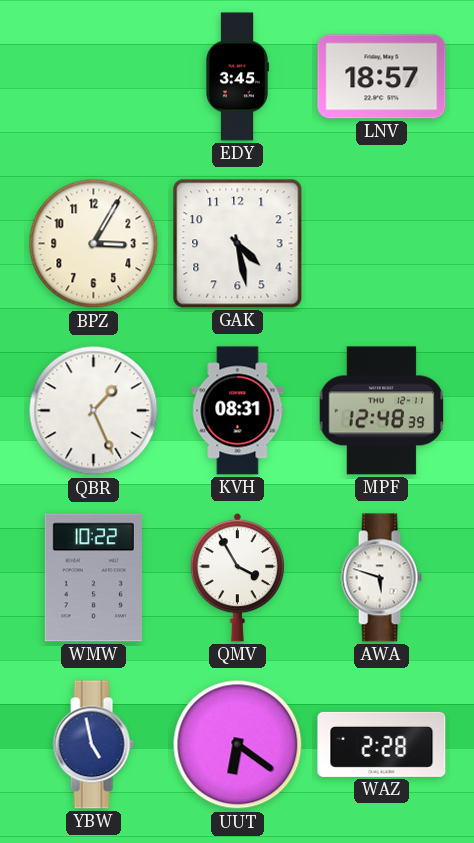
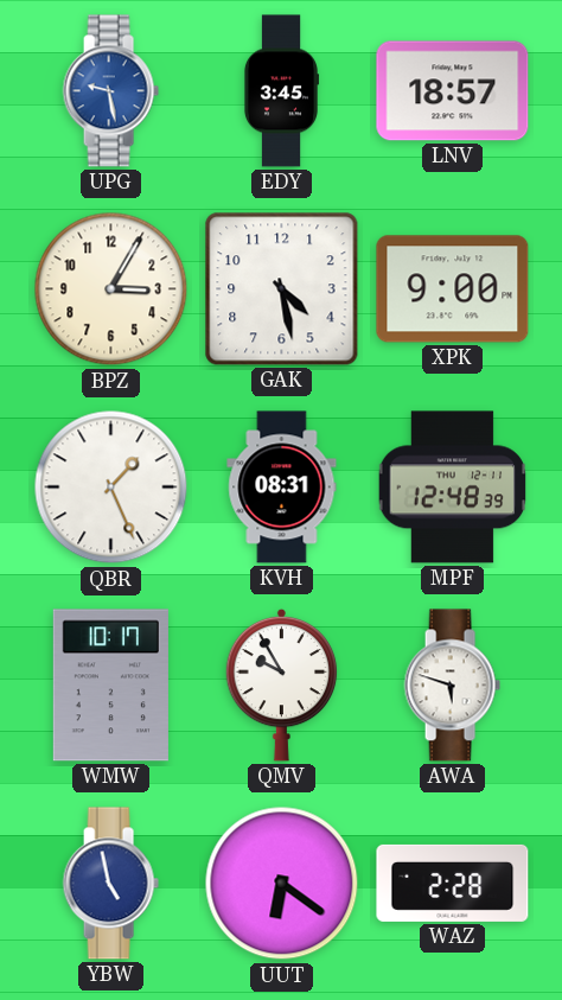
UPG: none -> 9:28 (110, 91)
XPK: none -> 9:00 (453, 289)
WMW: 10:22 -> 10:17 (110, 686)
QMV: 3:55 -> 9:55 (282, 684)
